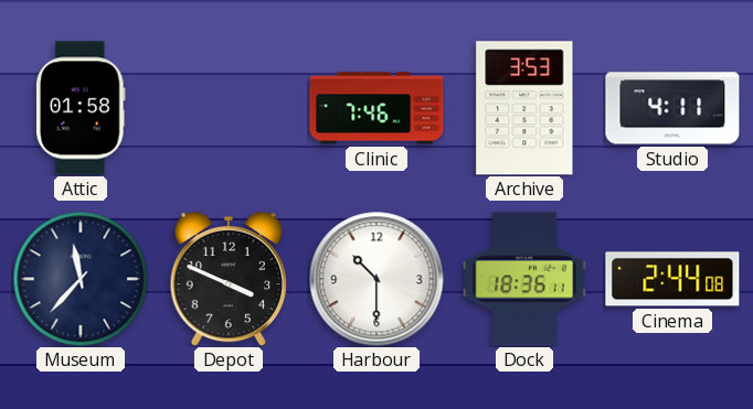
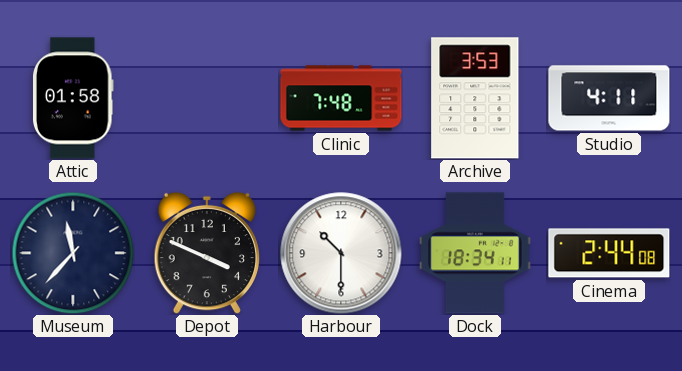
Clinic: 7:46 -> 7:48 (341, 98)
Dock: 18:36 -> 18:34 (475, 253)
